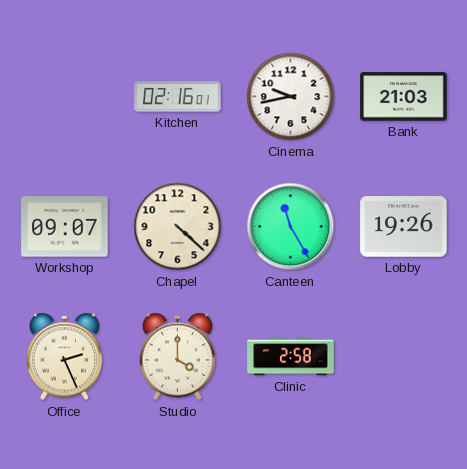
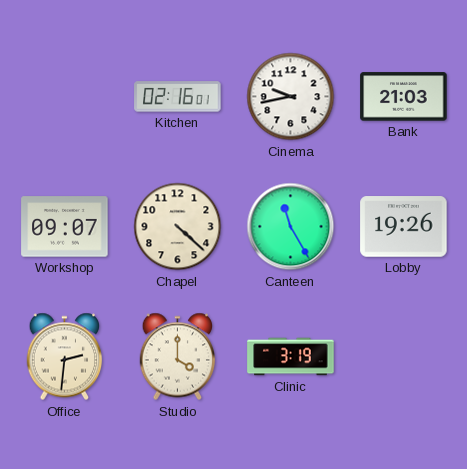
Office: 2:26 -> 2:31 (65, 357)
Clinic: 2:58 -> 3:19 (291, 357)
